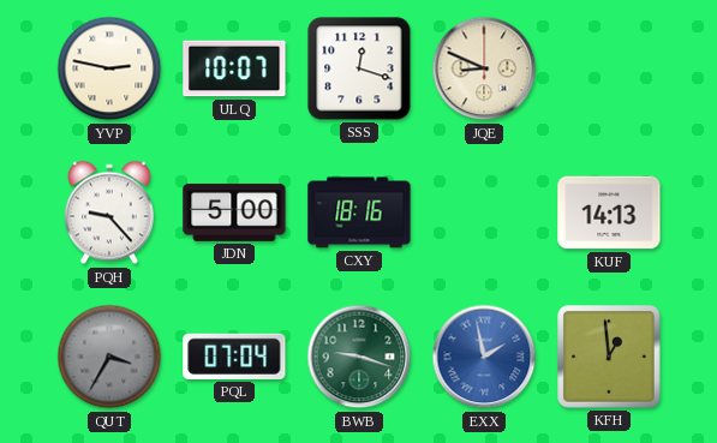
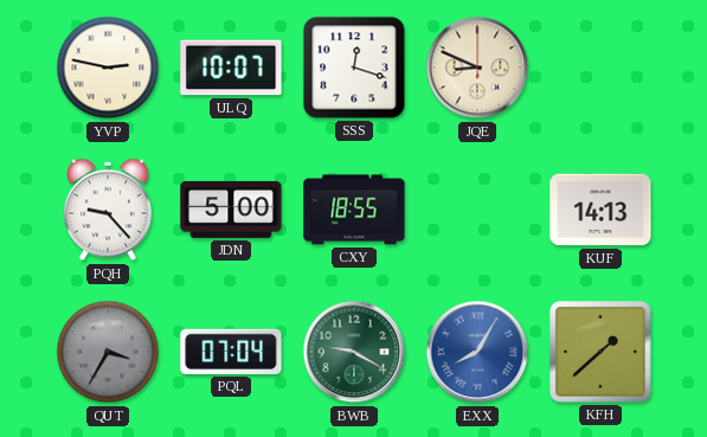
CXY: 18:16 -> 18:55 (354, 210)
BWB: 9:18 -> 9:20 (354, 352)
EXX: 1:58 -> 8:05 (477, 352)
KFH: 12:59 -> 1:38 (600, 352)
